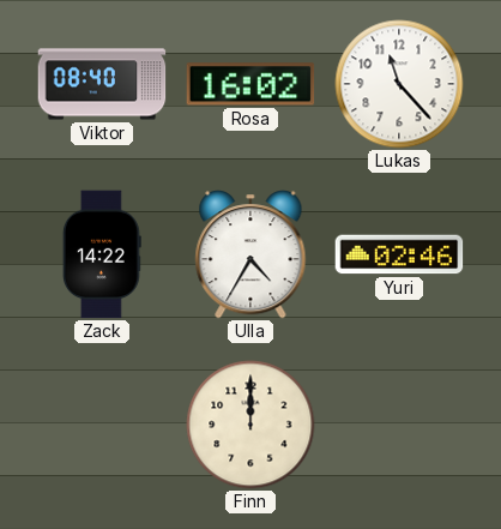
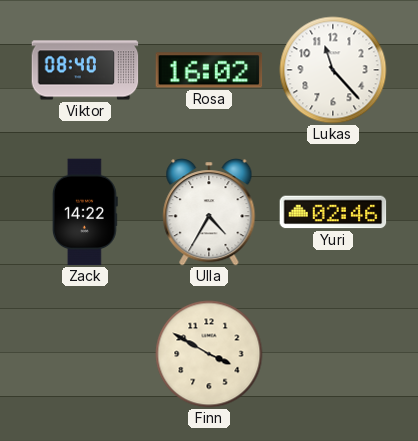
Finn: 12:00 -> 3:50 (209, 354)
